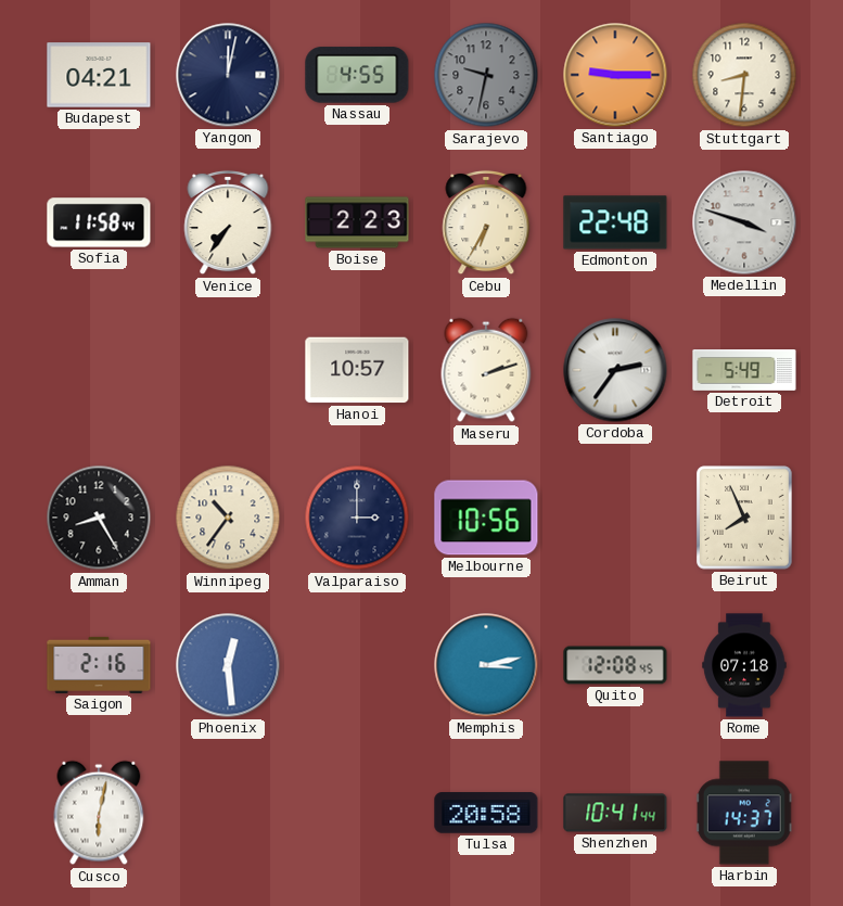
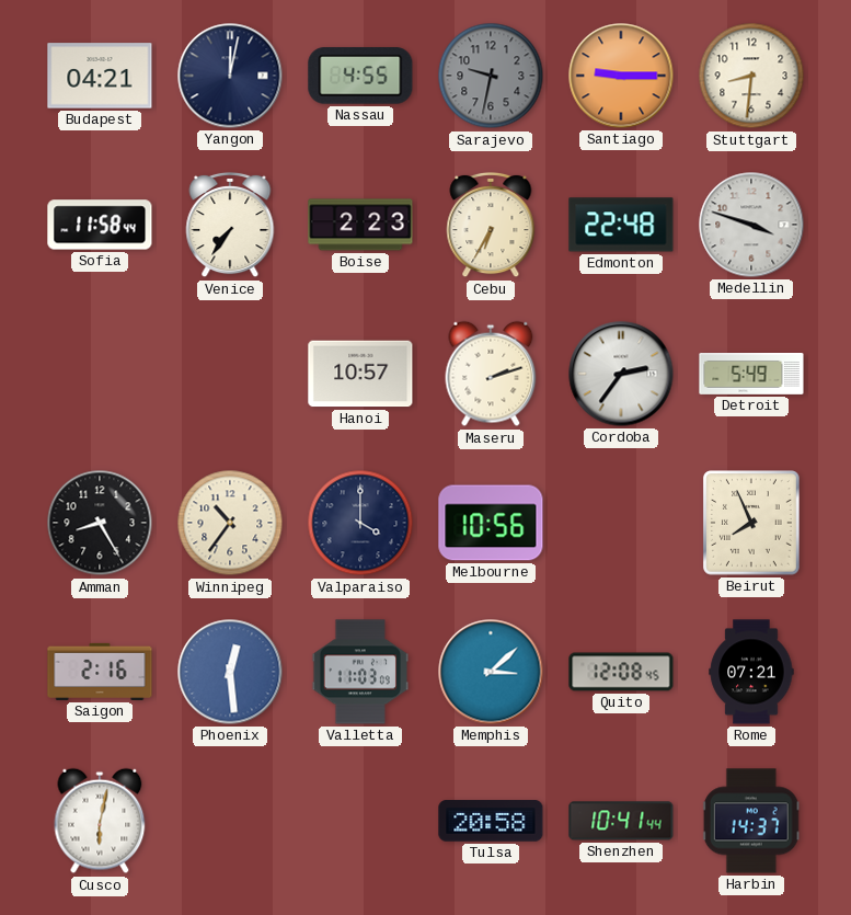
Valparaiso: 3:00 -> 4:00 (360, 523)
Valletta: none -> 11:03 (359, 672)
Memphis: 3:13 -> 3:08 (491, 672)
Rome: 07:18 -> 07:21 (751, 672)
